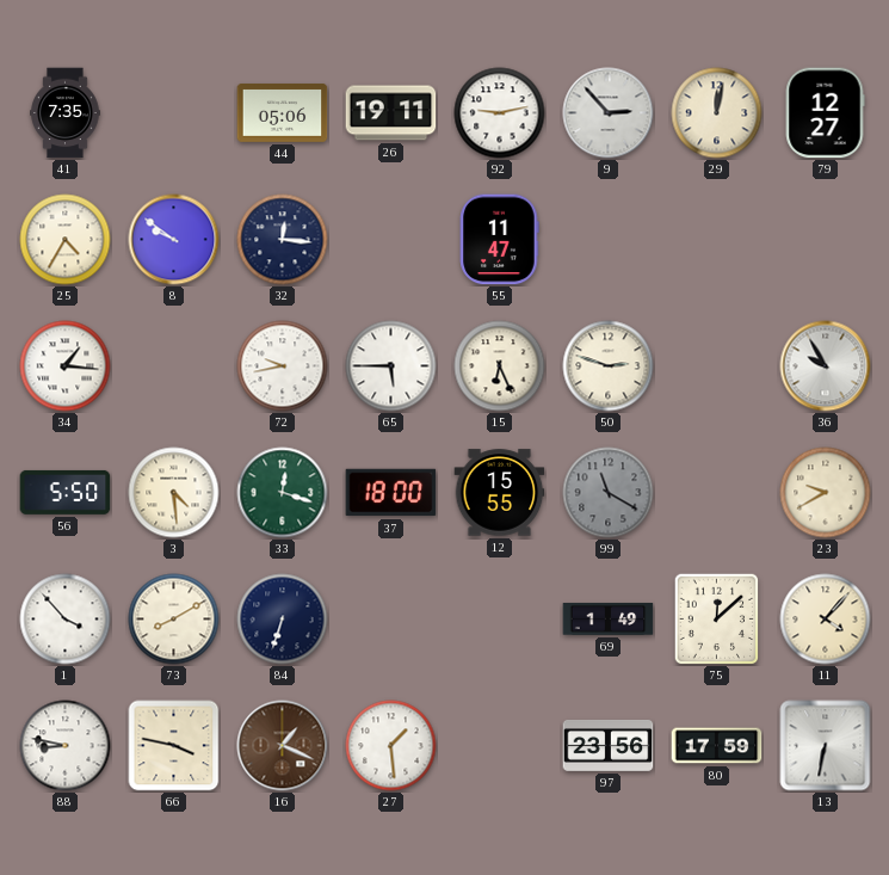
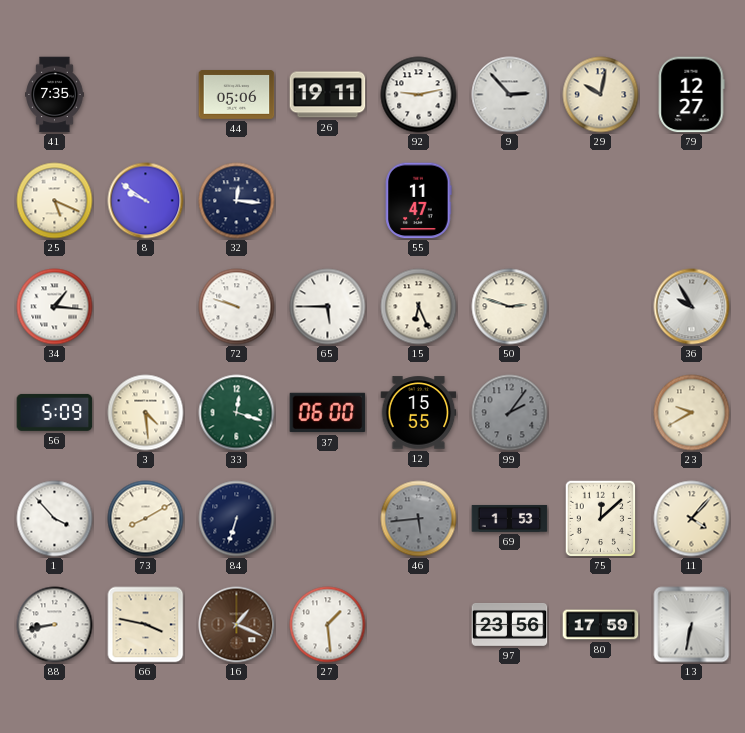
29: 12:02 -> 10:02 (601, 95)
25: 4:35 -> 5:19 (55, 201)
72: 9:43 -> 9:48 (237, 307)
56: 5:50 -> 5:09 (55, 412)
37: 18:00 -> 06:00 (328, 413)
99: 11:20 -> 2:06 (510, 413)
46: none -> 5:44 (419, 519)
69: 1:49 -> 1:53 (510, 518)
88: 8:47 -> 8:43 (55, 625)
